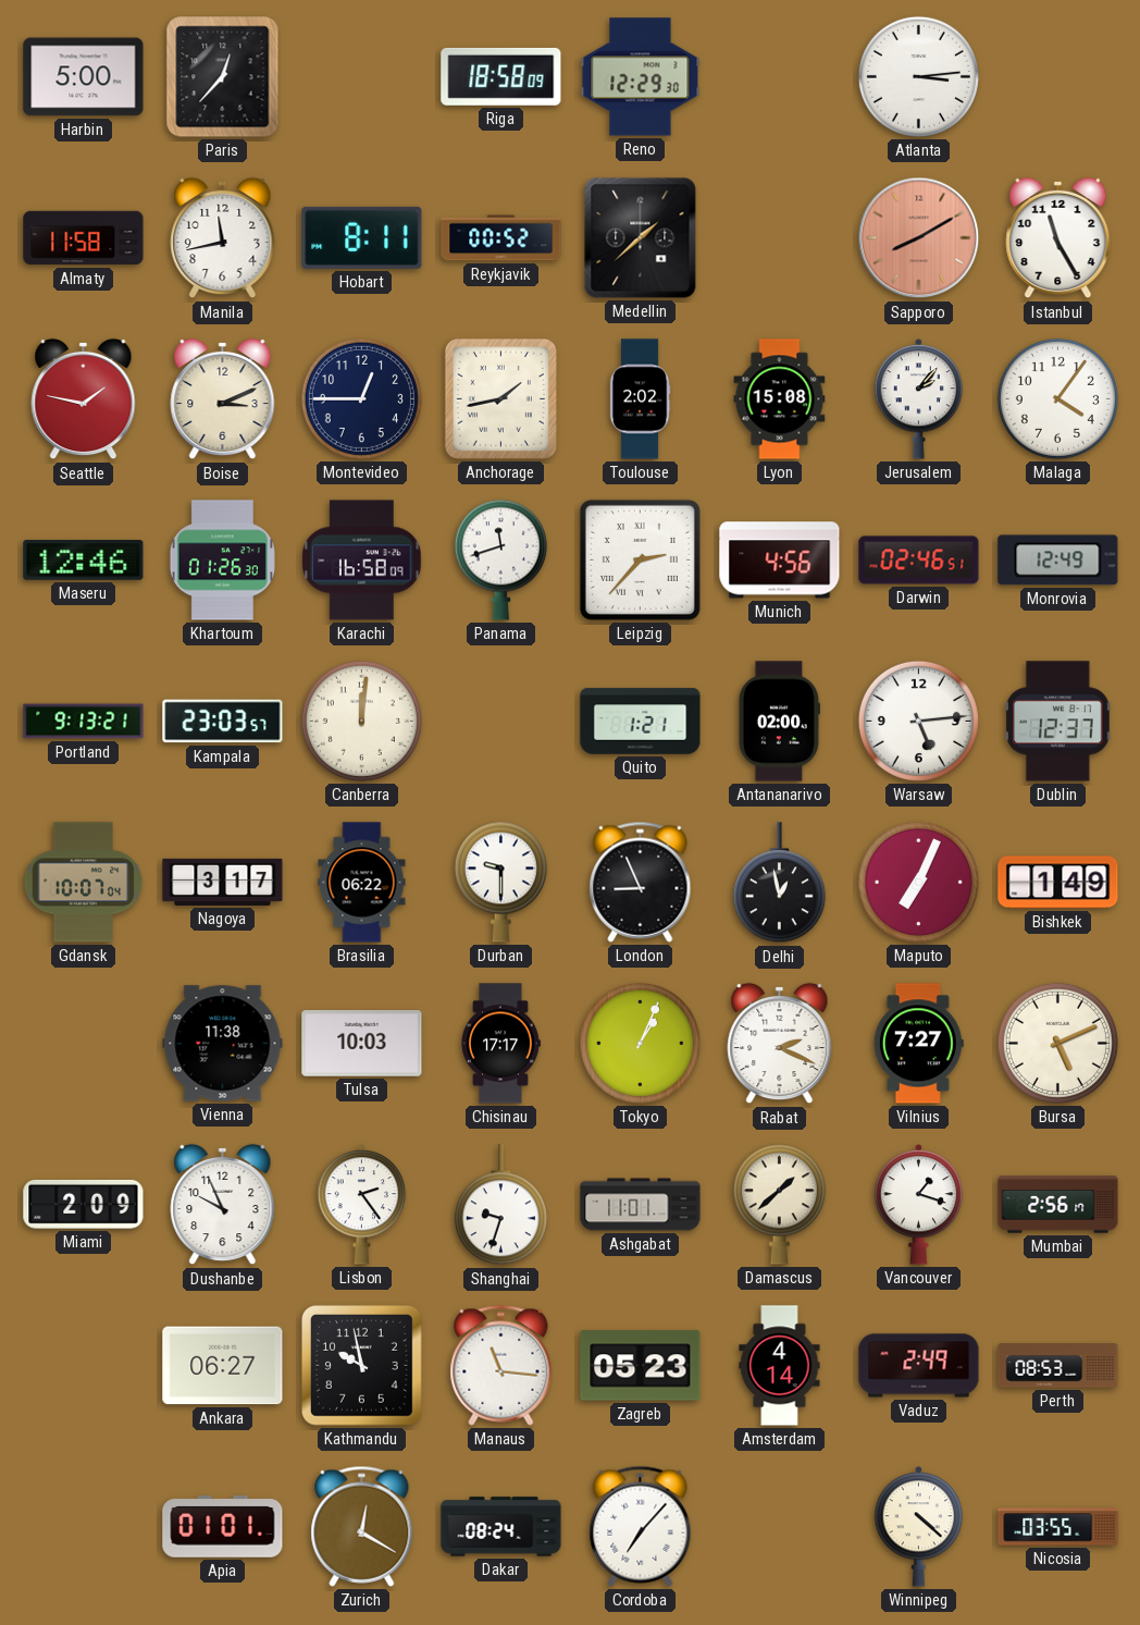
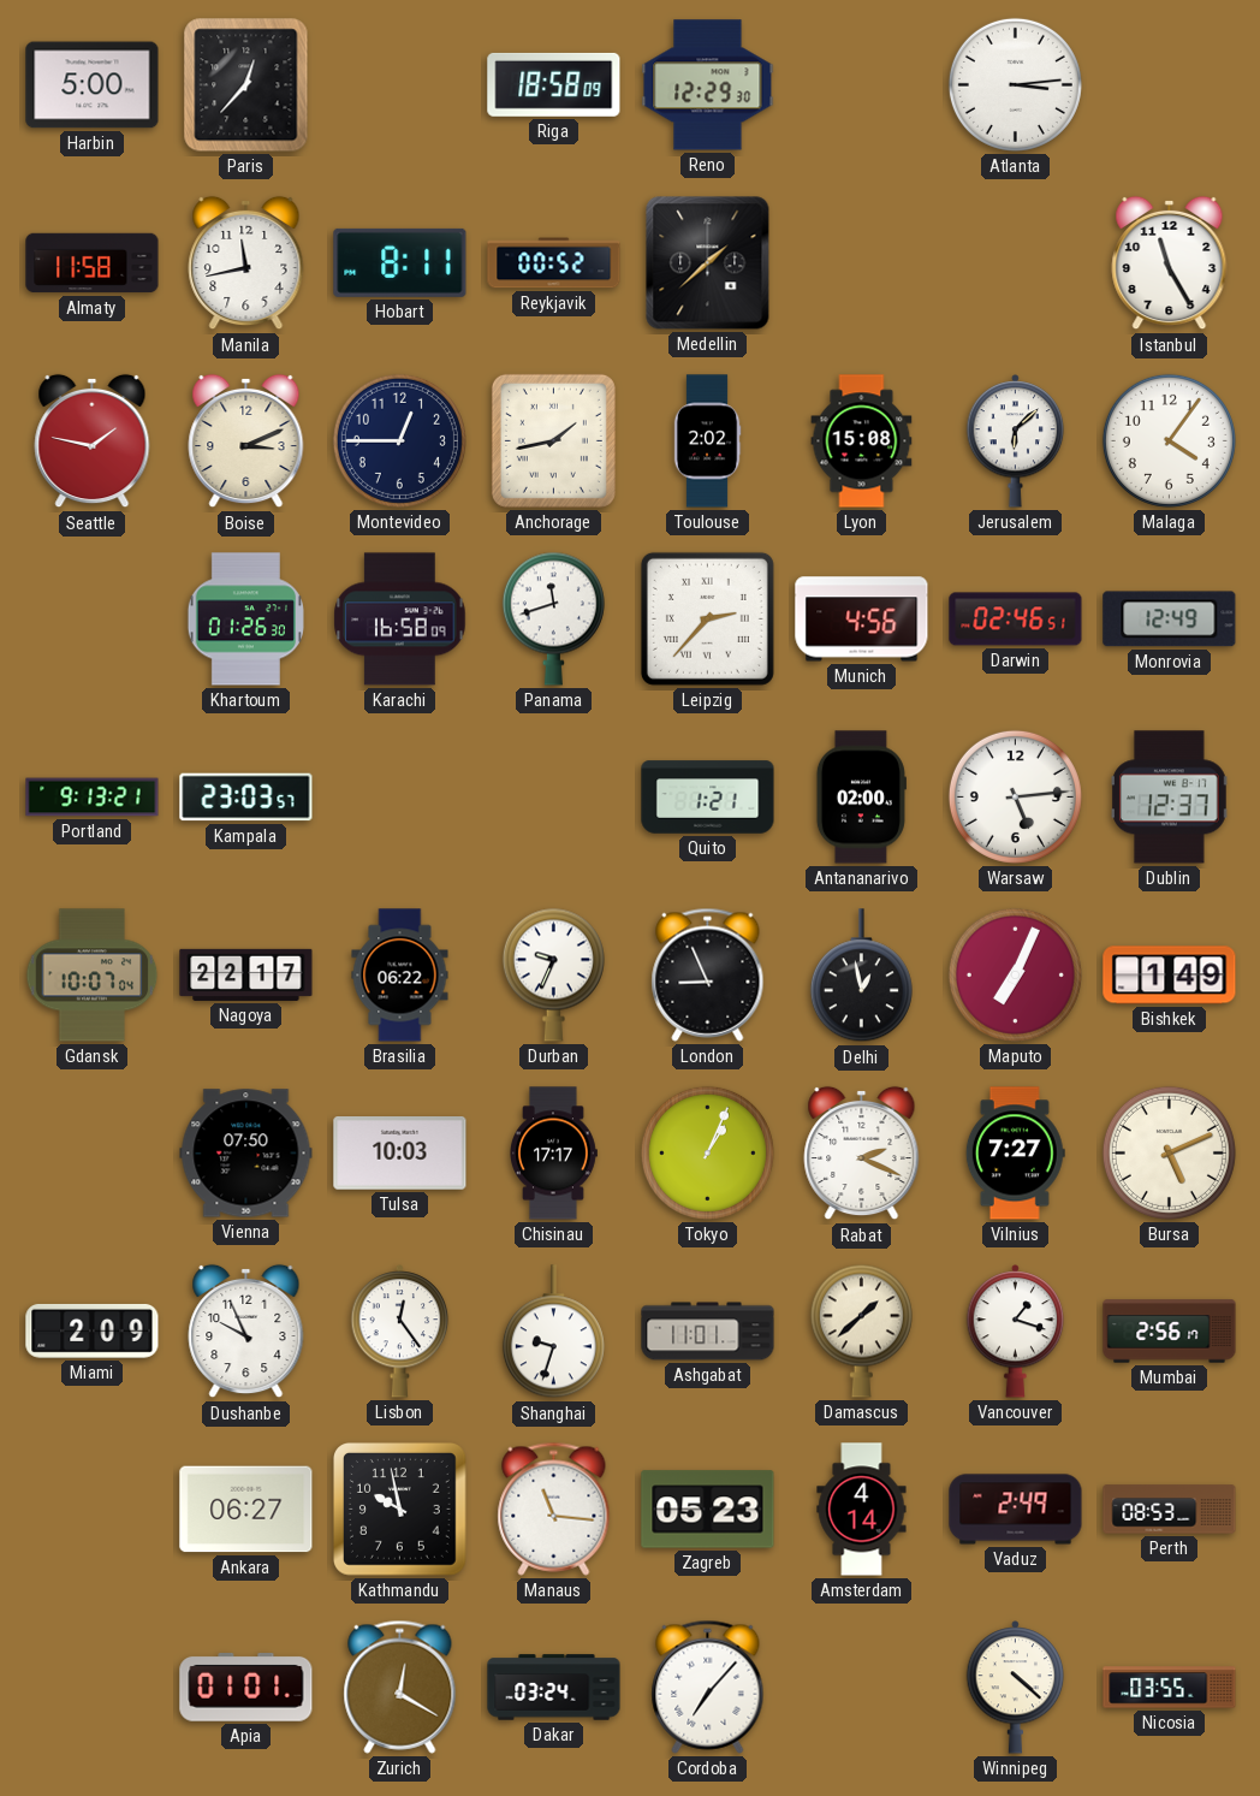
Sapporo: 8:10 -> none (919, 238)
Jerusalem: 2:07 -> 6:08 (1016, 441)
Maseru: 12:46 -> none (84, 561)
Canberra: 12:01 -> none (361, 721)
Nagoya: 3:17 -> 22:17 (246, 974)
Durban: 9:30 -> 9:34 (553, 974)
Vienna: 11:38 -> 07:50 (246, 1154)
Lisbon: 2:24 -> 12:24 (400, 1332)
Dakar: 08:24 -> 03:24 (554, 1688)
